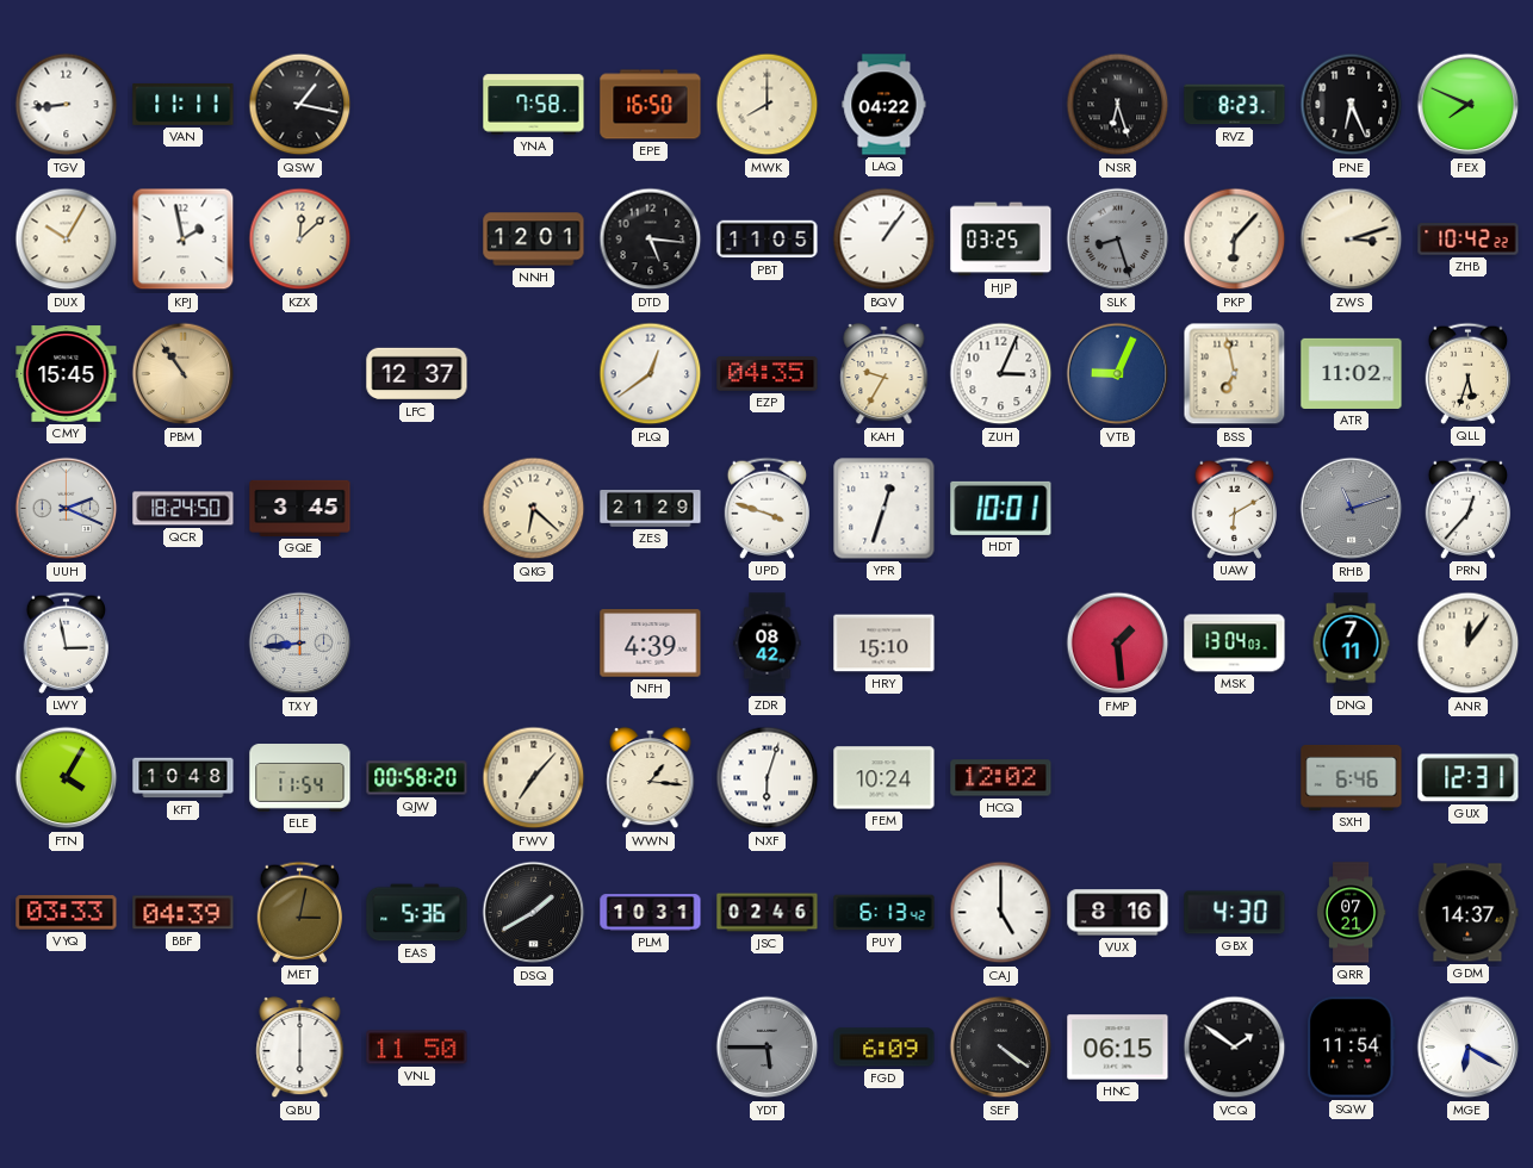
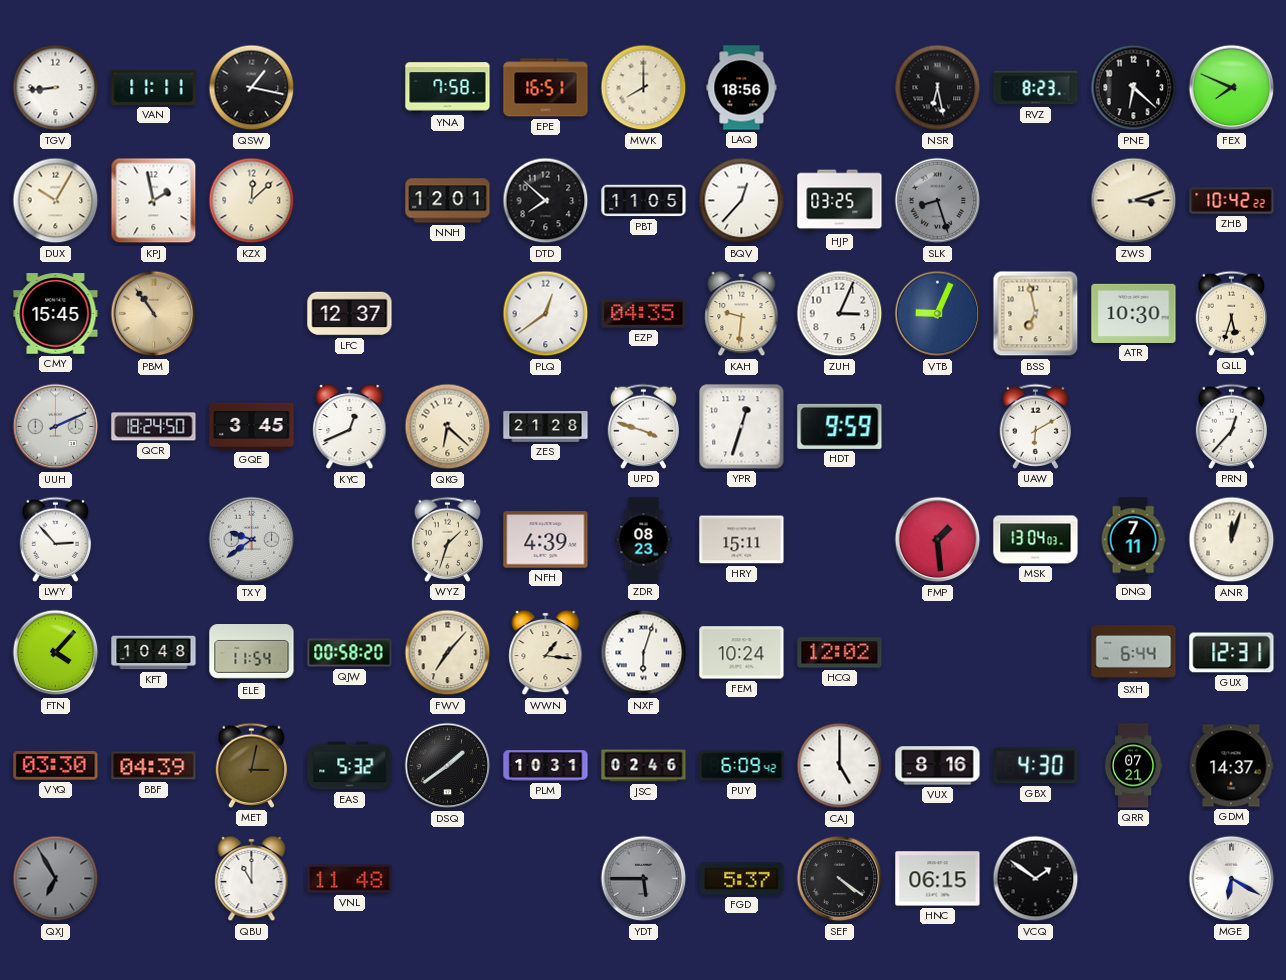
EPE: 16:50 -> 16:51 (546, 88)
LAQ: 04:22 -> 18:56 (742, 88)
NSR: 6:27 -> 6:28 (938, 88)
PNE: 6:26 -> 6:22 (1134, 88)
DTD: 5:16 -> 7:52 (546, 201)
BQV: 1:06 -> 12:37 (742, 201)
PKP: 6:07 -> none (1235, 240)
KAH: 9:35 -> 9:31 (742, 314)
ATR: 11:02 -> 10:30 (1134, 313)
UUH: 2:19 -> 2:11 (56, 427)
KYC: none -> 12:41 (350, 427)
ZES: 21:29 -> 21:28 (546, 427)
HDT: 10:01 -> 9:59 (840, 426)
RHB: 11:12 -> none (1352, 509)
LWY: 2:58 -> 2:53 (55, 539)
TXY: 8:44 -> 9:39 (252, 540)
WYZ: none -> 1:33 (447, 539)
ZDR: 08:42 -> 08:23 (644, 540)
HRY: 15:10 -> 15:11 (742, 540)
ANR: 12:06 -> 12:03 (1232, 540)
FTN: 4:05 -> 4:07 (56, 653)
SXH: 6:46 -> 6:44 (1134, 652)
VYQ: 03:33 -> 03:30 (56, 766)
EAS: 5:36 -> 5:32 (350, 766)
DSQ: 1:40 -> 1:39 (448, 766)
PUY: 6:13 -> 6:09 (742, 766)
QXJ: none -> 6:55 (56, 879)
QBU: 6:00 -> 11:00 (252, 879)
VNL: 11:50 -> 11:48 (350, 879)
FGD: 6:09 -> 5:37 (742, 879)
SQW: 11:54 -> none (1352, 1048)
